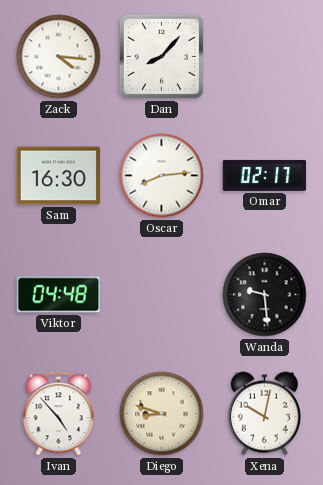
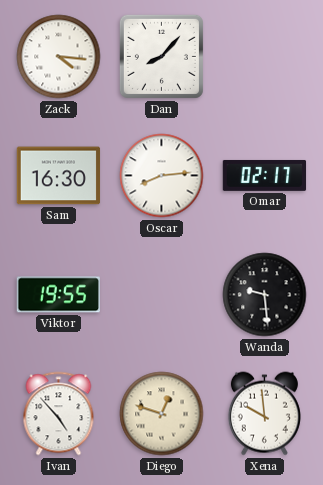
Viktor: 04:48 -> 19:55 (59, 295)
Diego: 8:48 -> 12:48 (162, 414)
Xena: 10:02 -> 9:59 (264, 414)
